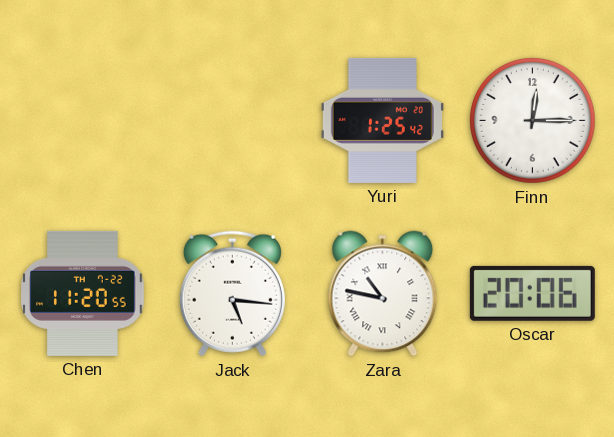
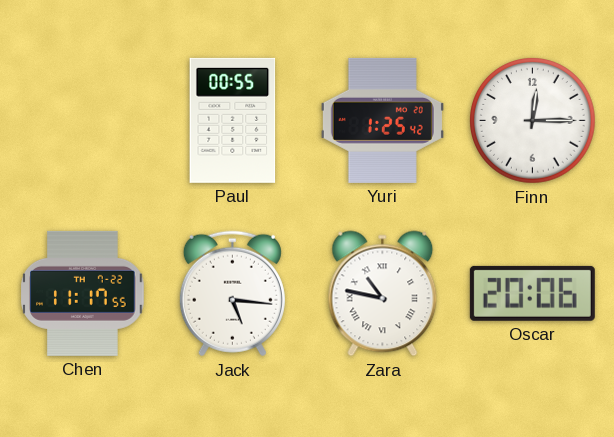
Paul: none -> 00:55 (233, 120)
Chen: 11:20 -> 11:17 (83, 293)
